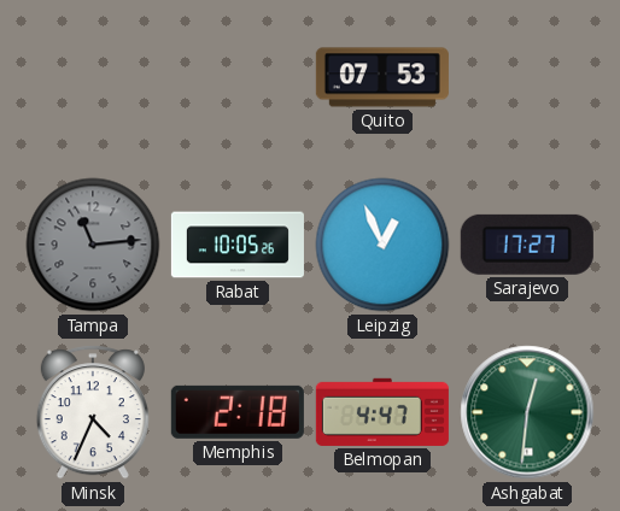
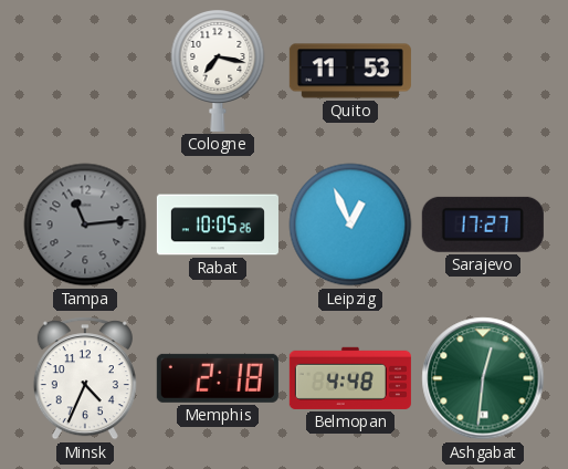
Cologne: none -> 7:17 (218, 71)
Quito: 07:53 -> 11:53 (350, 71)
Belmopan: 4:47 -> 4:48 (350, 378)
